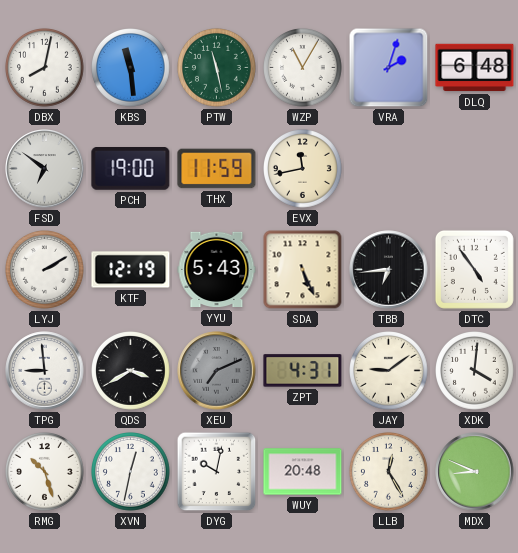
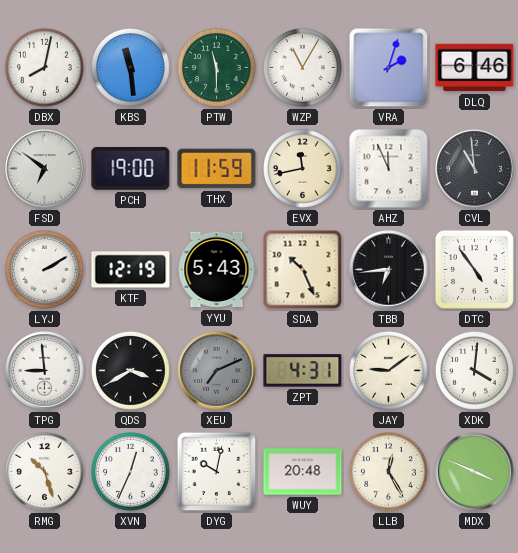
PTW: 11:28 -> 11:30 (217, 68)
DLQ: 6:48 -> 6:46 (475, 68)
AHZ: none -> 11:56 (389, 169)
CVL: none -> 10:59 (475, 169)
SDA: 5:26 -> 10:26 (303, 270)
XVN: 12:32 -> 12:34 (131, 472)
MDX: 8:49 -> 3:49 (475, 472)
